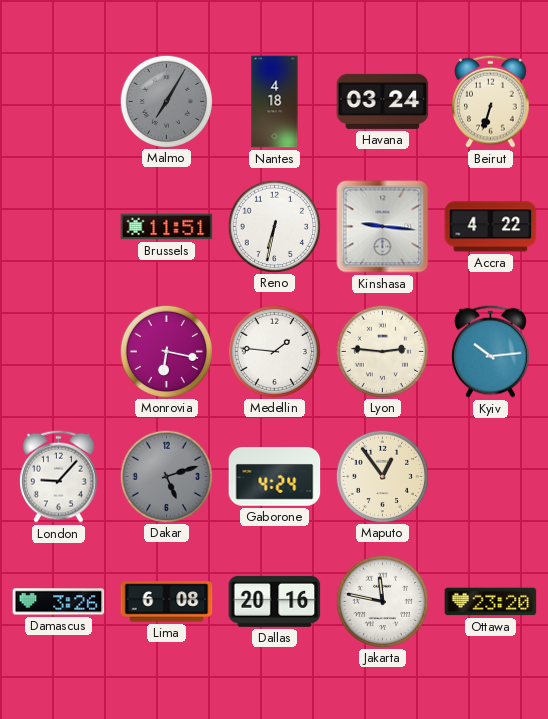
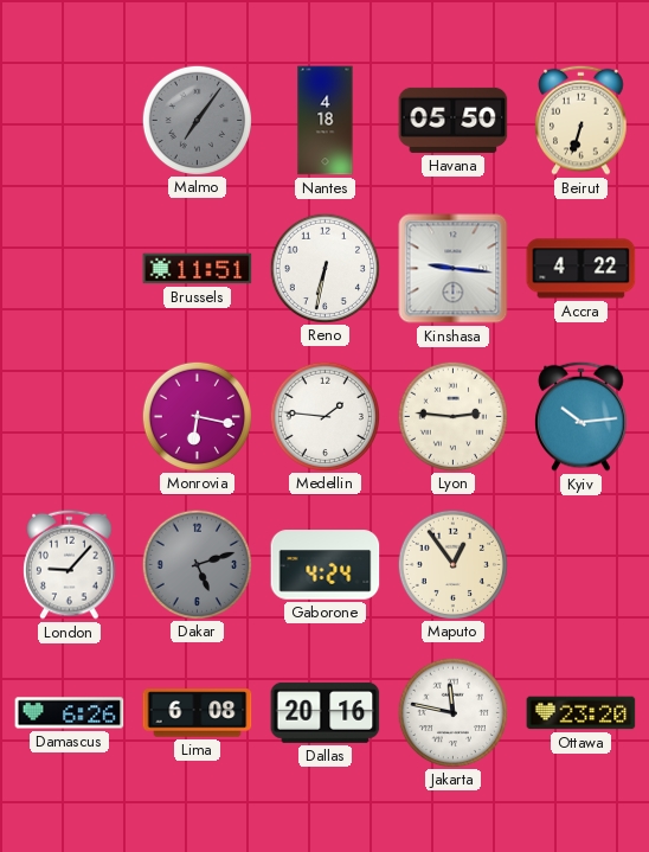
Malmo: 7:05 -> 7:06 (197, 120)
Havana: 03:24 -> 05:50 (454, 120)
Damascus: 3:26 -> 6:26 (70, 713)
